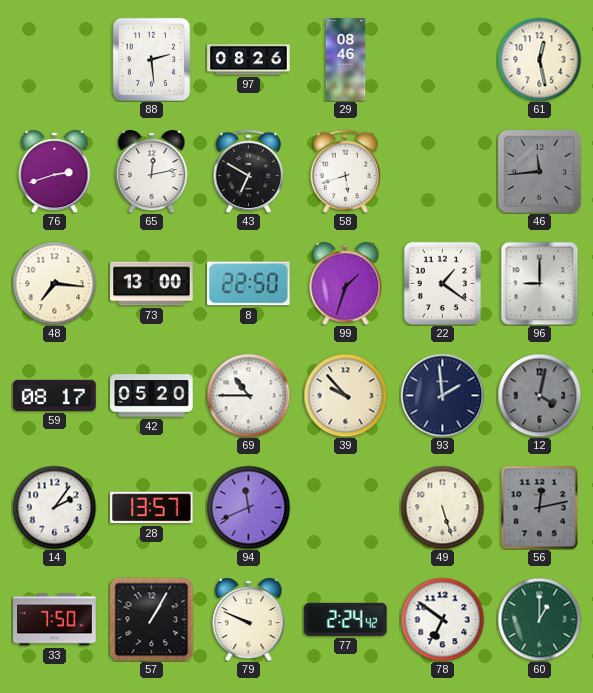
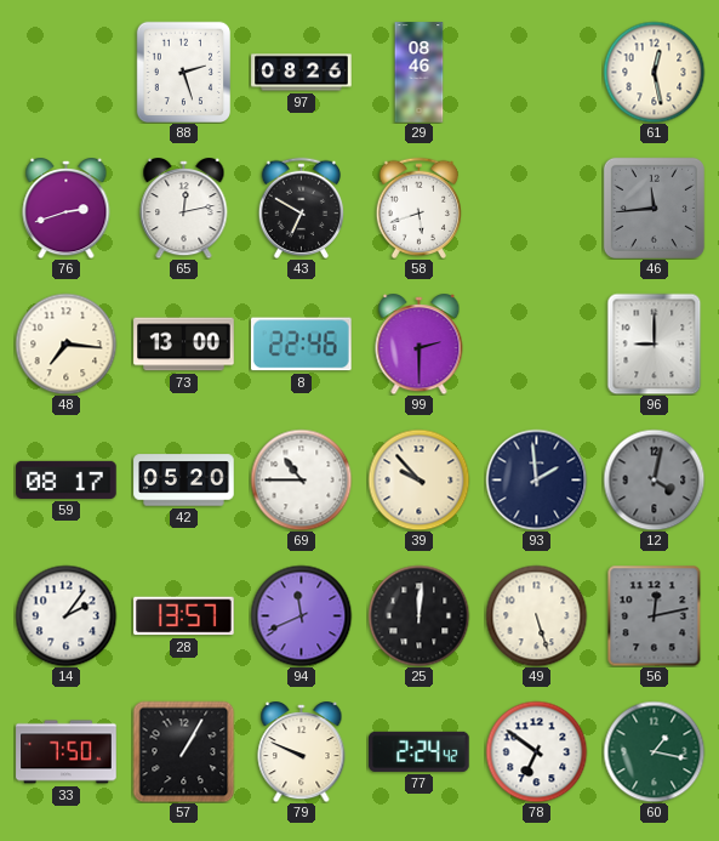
88: 2:29 -> 2:27 (184, 72)
8: 22:50 -> 22:46 (302, 345)
99: 1:33 -> 2:30 (420, 345)
22: 1:21 -> none (443, 283)
25: none -> 12:01 (418, 615)
60: 1:00 -> 1:17 (654, 751)
